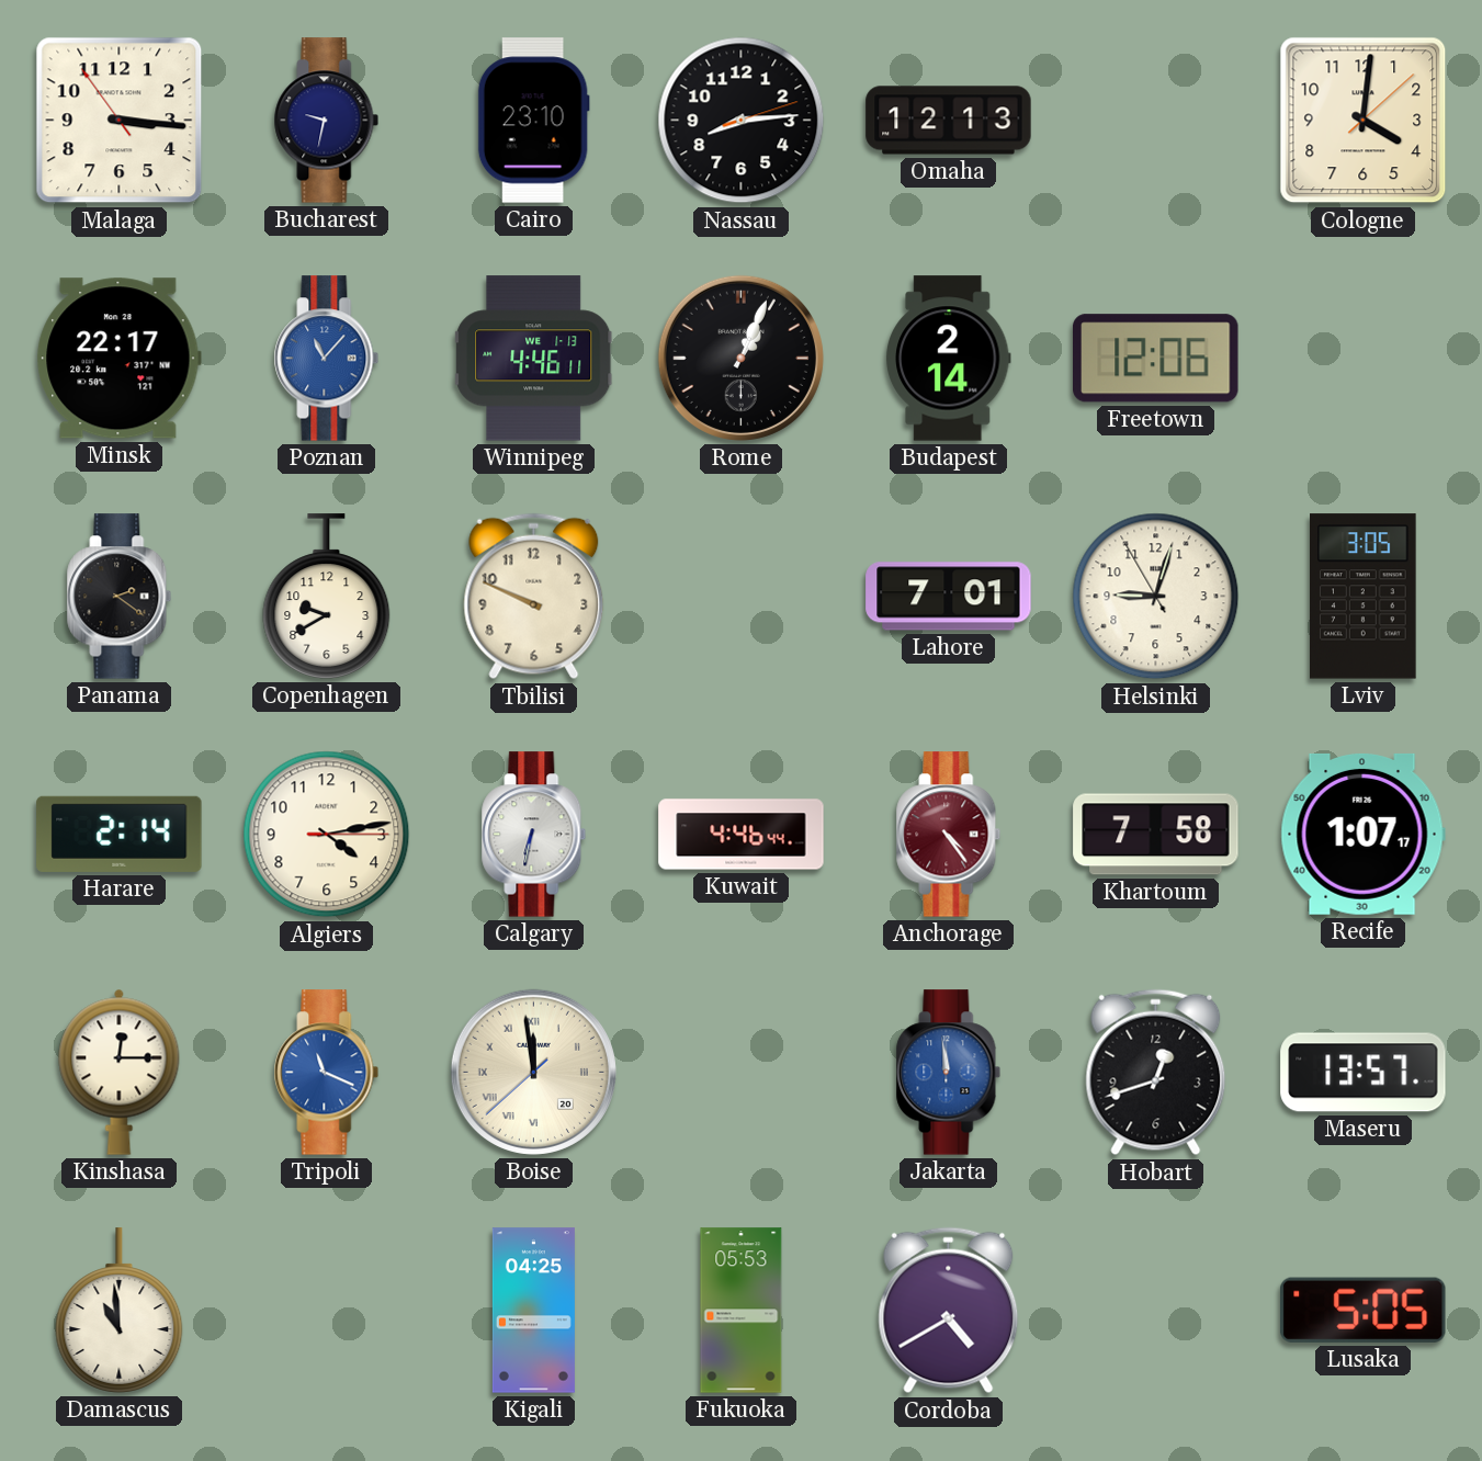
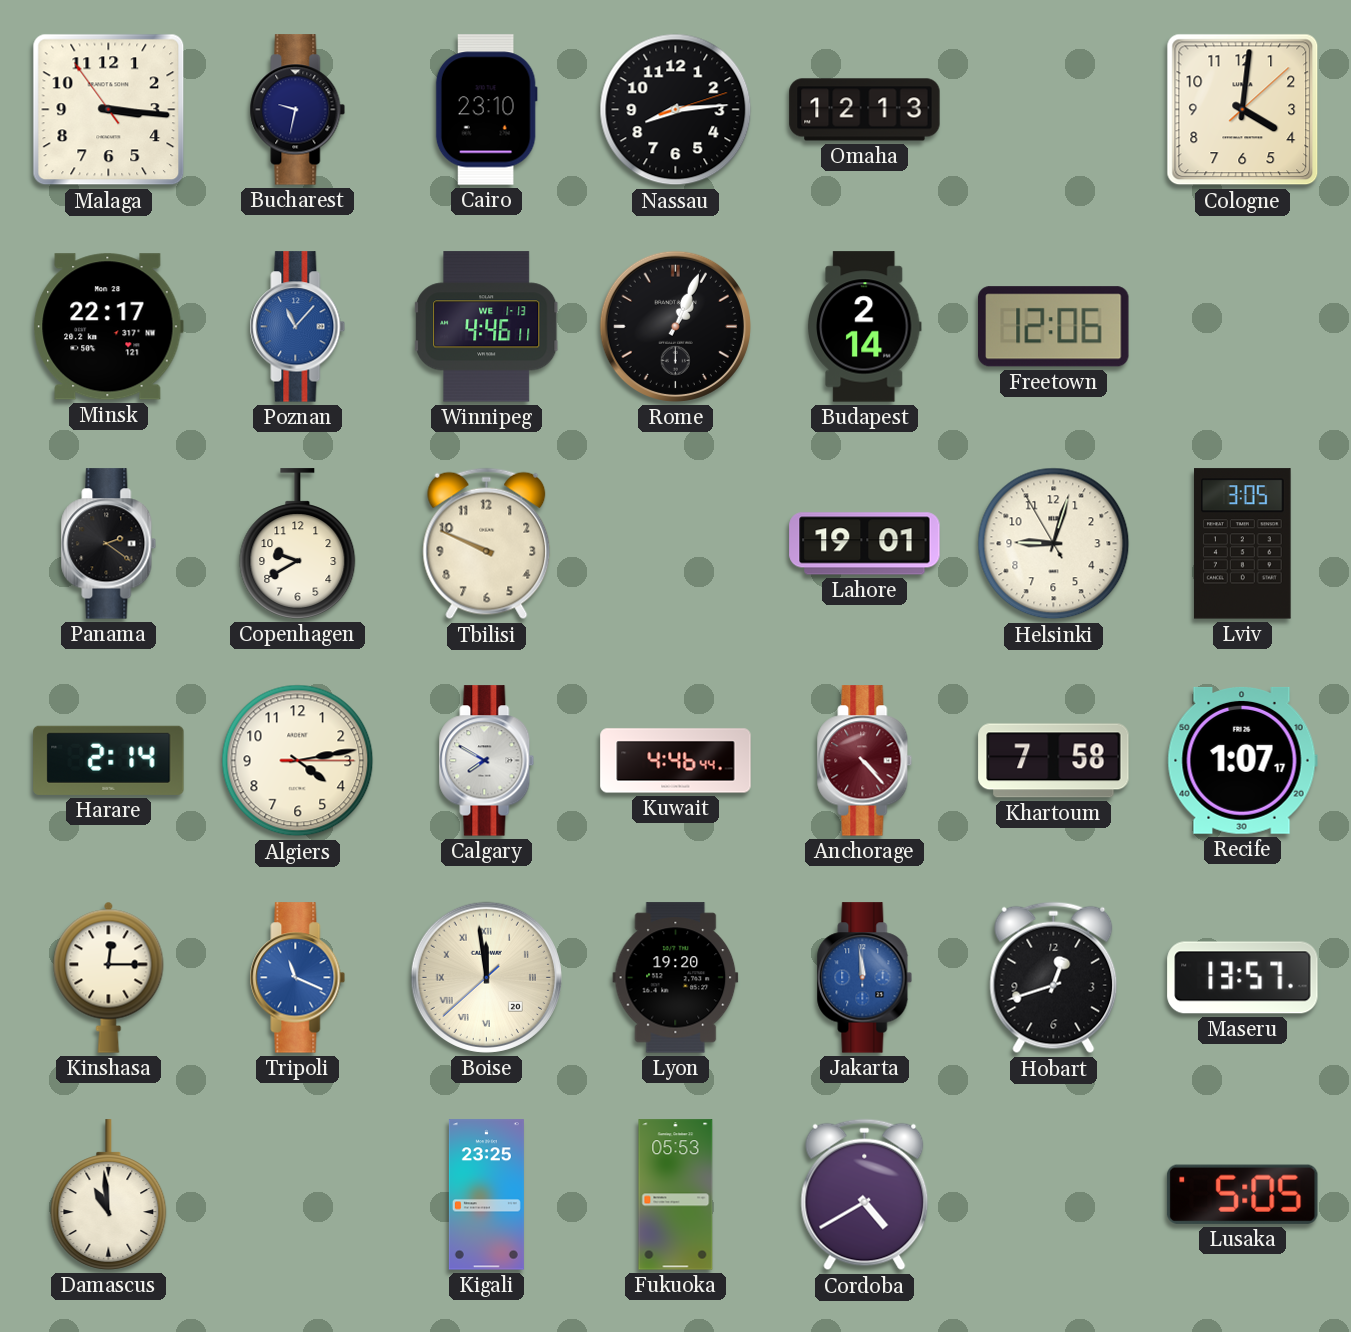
Lahore: 7:01 -> 19:01 (865, 544)
Calgary: 6:32 -> 7:50 (487, 761)
Anchorage: 4:24 -> 4:23 (865, 761)
Lyon: none -> 19:20 (676, 978)
Kigali: 04:25 -> 23:25 (486, 1195)
